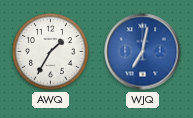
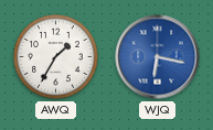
WJQ: 7:02 -> 6:17 (158, 57)
